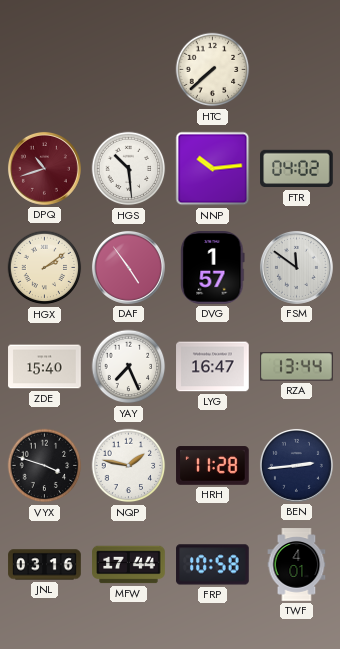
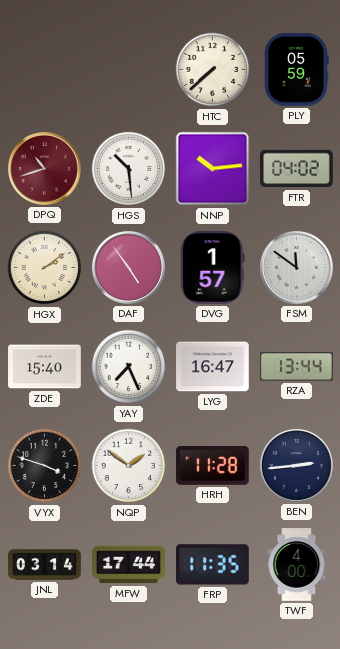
PLY: none -> 05:59 (297, 70)
NQP: 1:47 -> 1:51 (129, 466)
JNL: 03:16 -> 03:14 (45, 565)
FRP: 10:58 -> 11:35 (213, 565)
TWF: 4:01 -> 4:00 (297, 565)
